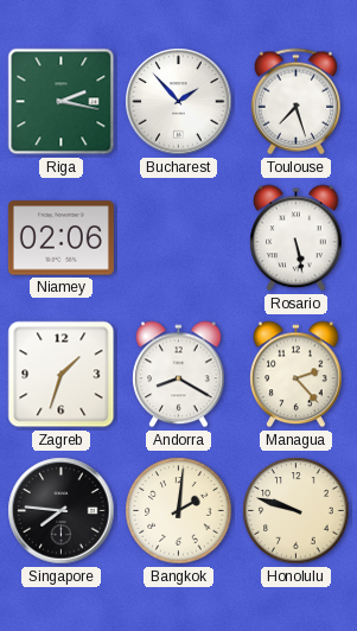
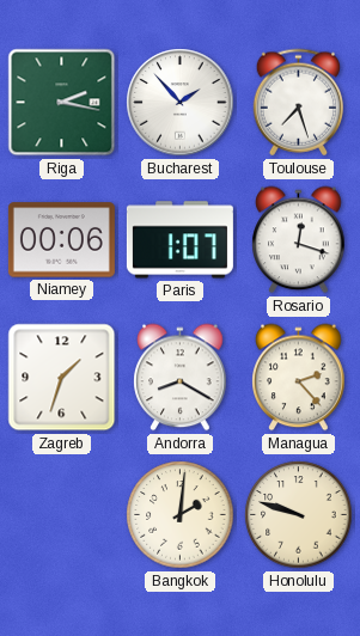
Niamey: 02:06 -> 00:06 (61, 240)
Paris: none -> 1:07 (179, 240)
Rosario: 5:28 -> 12:18 (299, 240)
Singapore: 7:46 -> none (62, 511)
